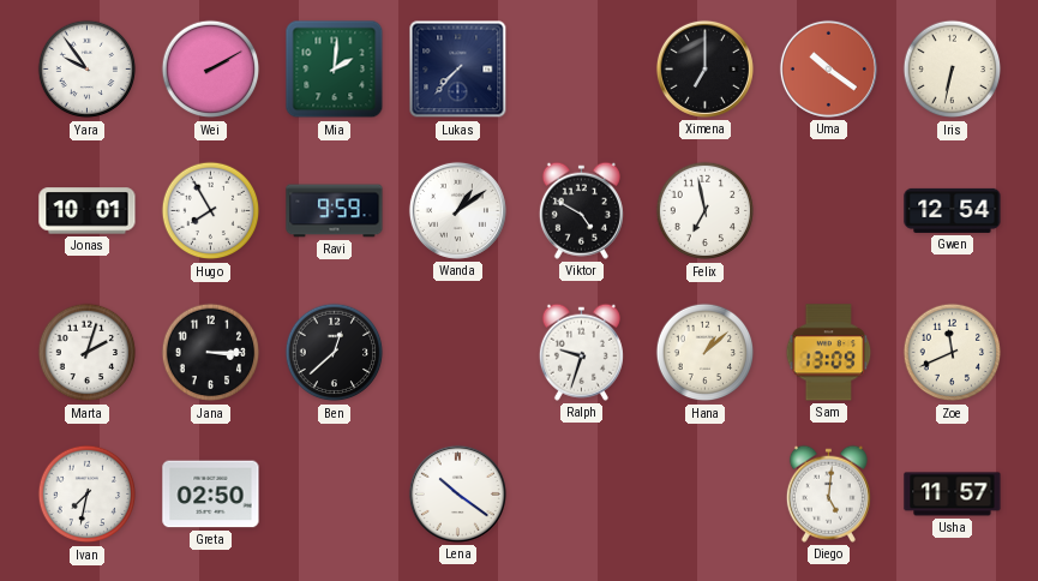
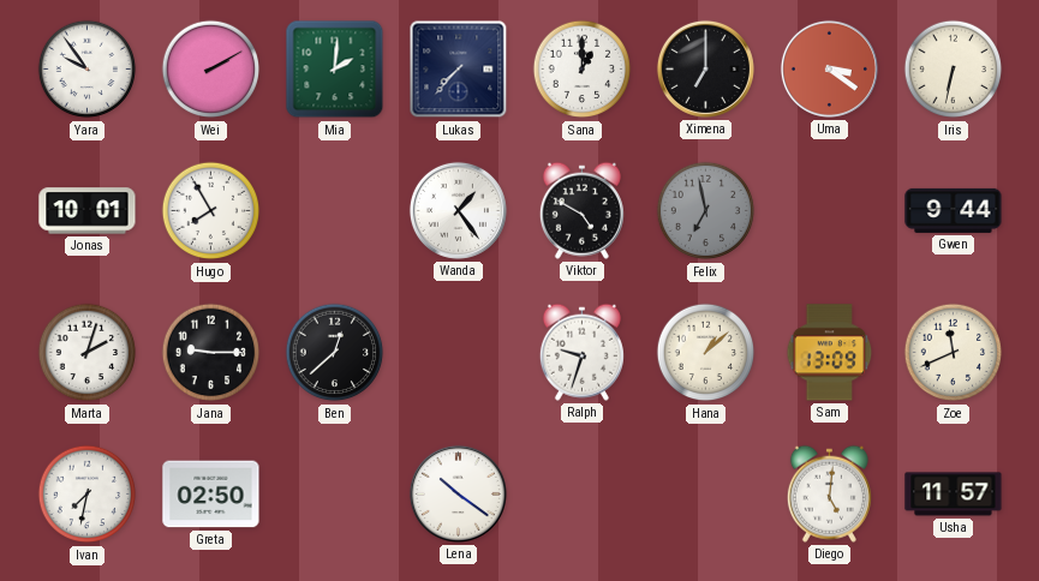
Sana: none -> 1:00 (583, 70)
Uma: 10:21 -> 3:21 (829, 68)
Ravi: 9:59 -> none (335, 211)
Wanda: 1:09 -> 1:24 (458, 210)
Felix dial: white -> grey (706, 211)
Gwen: 12:54 -> 9:44 (954, 210)
Jana: 3:15 -> 9:15 (211, 353)
